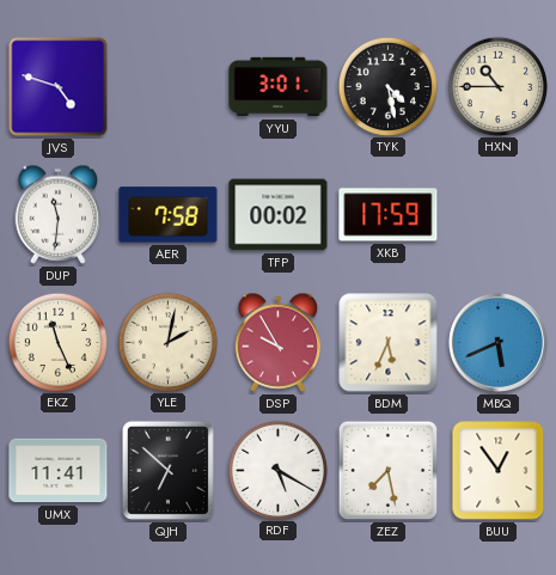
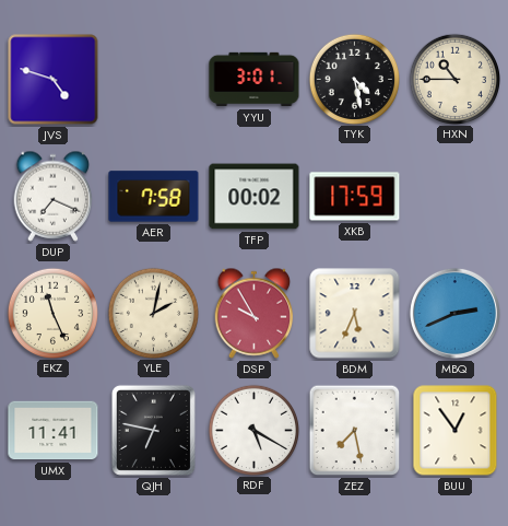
DUP: 11:31 -> 7:19 (54, 196)
MBQ: 5:41 -> 2:41 (454, 313)
QJH: 6:52 -> 6:47 (153, 430)
